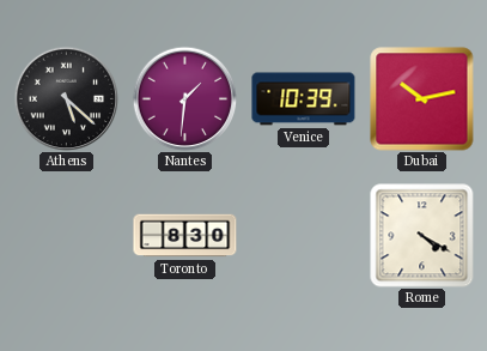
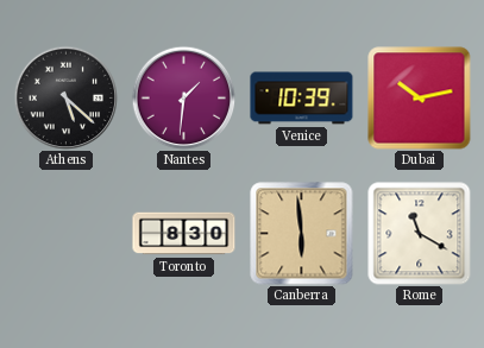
Canberra: none -> 5:59 (302, 234)
Rome: 4:20 -> 11:20 (420, 234)
